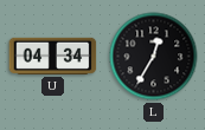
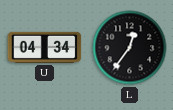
L: 12:35 -> 12:36 (130, 48)
